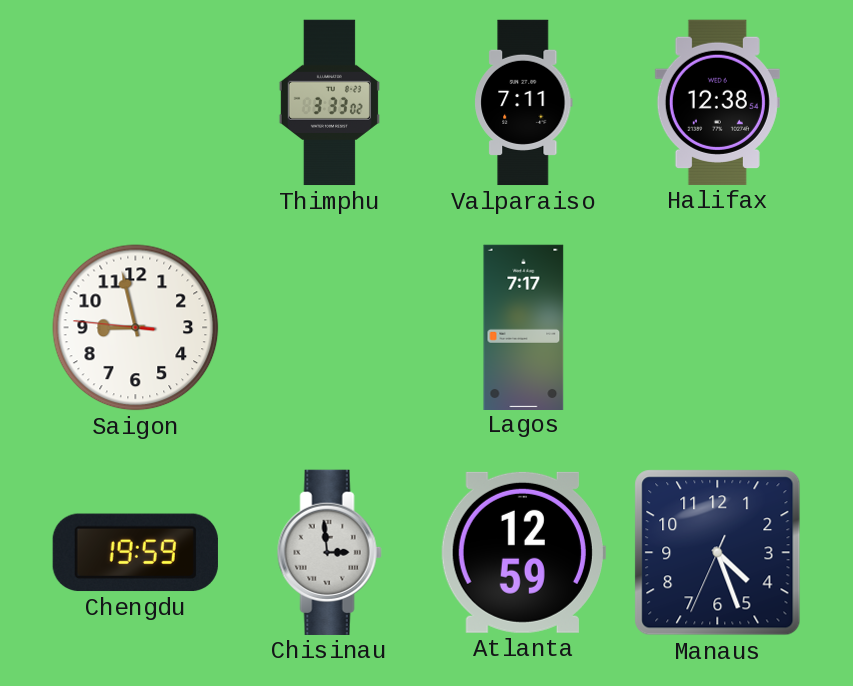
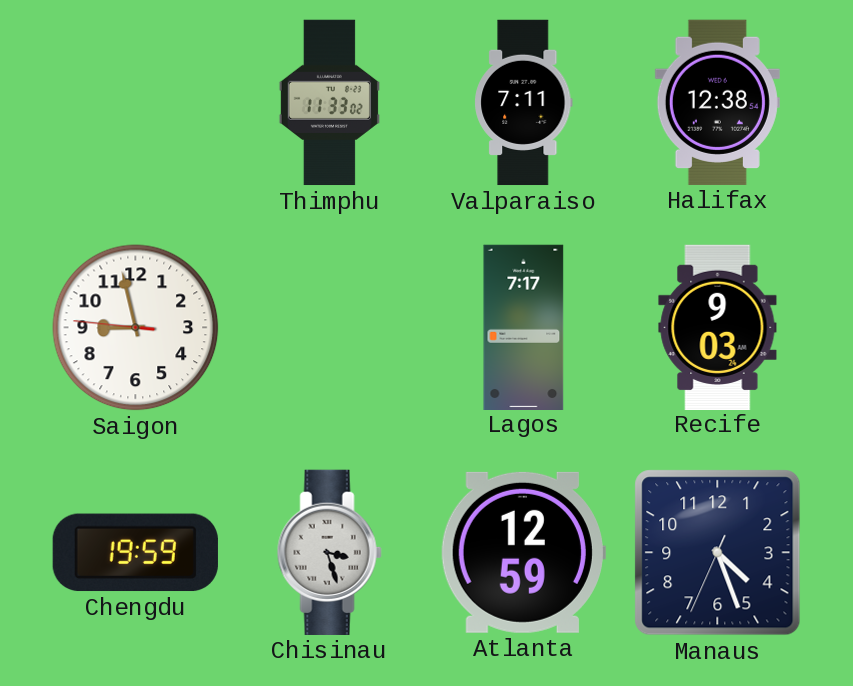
Thimphu: 3:33 -> 11:33 (329, 103)
Recife: none -> 9:03 (718, 327)
Chisinau: 2:59 -> 3:27 (329, 552)
